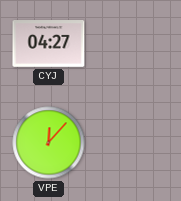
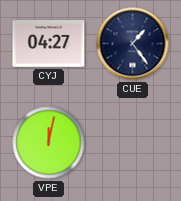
CUE: none -> 1:24 (133, 44)
VPE: 12:07 -> 12:02 (49, 143)
